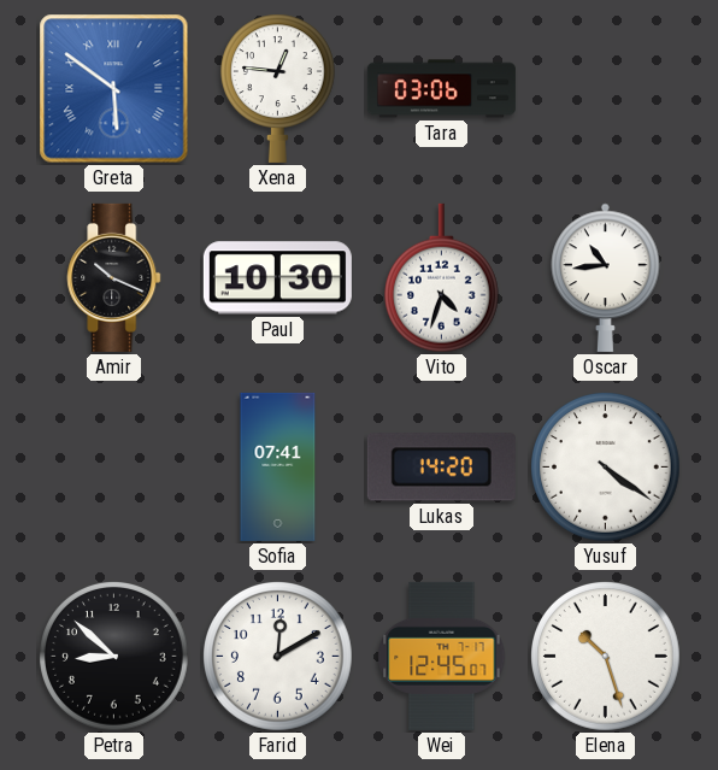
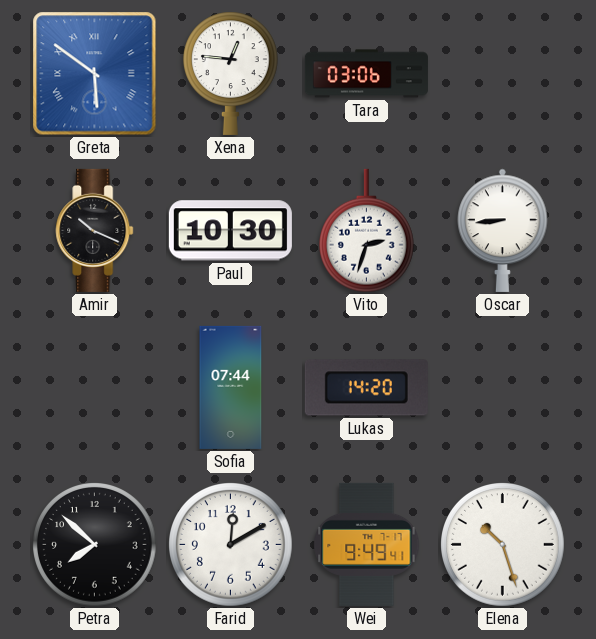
Vito: 4:33 -> 2:33 (366, 231)
Oscar: 10:44 -> 8:44 (503, 230)
Sofia: 07:41 -> 07:44 (231, 387)
Yusuf: 4:21 -> none (606, 468)
Petra: 8:52 -> 7:52 (95, 545)
Wei: 12:45 -> 9:49 (367, 544)
